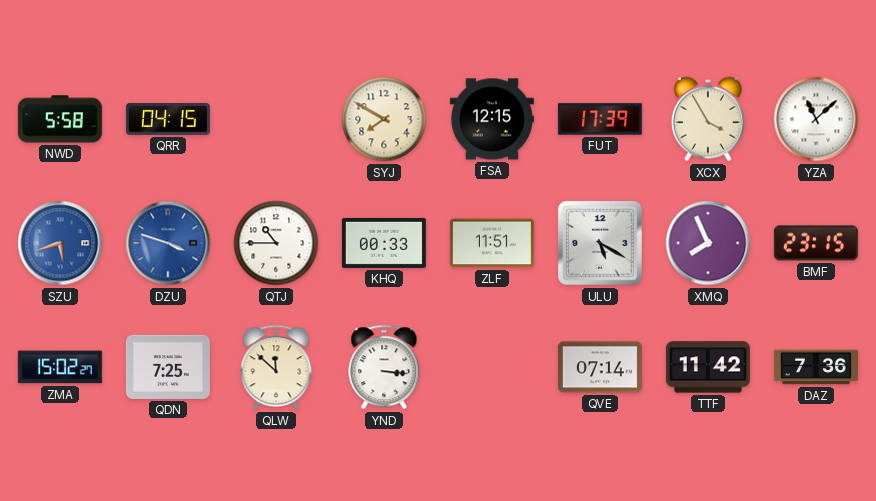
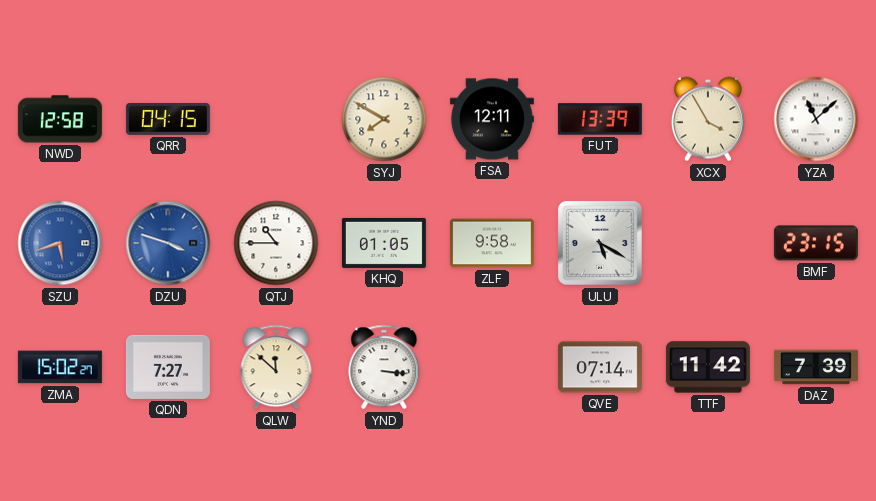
NWD: 5:58 -> 12:58 (60, 119)
FSA: 12:15 -> 12:11 (492, 119)
FUT: 17:39 -> 13:39 (600, 119)
KHQ: 00:33 -> 01:05 (384, 243)
ZLF: 11:51 -> 9:58 (492, 243)
XMQ: 7:56 -> none (708, 243)
QDN: 7:25 -> 7:27 (168, 367)
DAZ: 7:36 -> 7:39 (816, 367)
